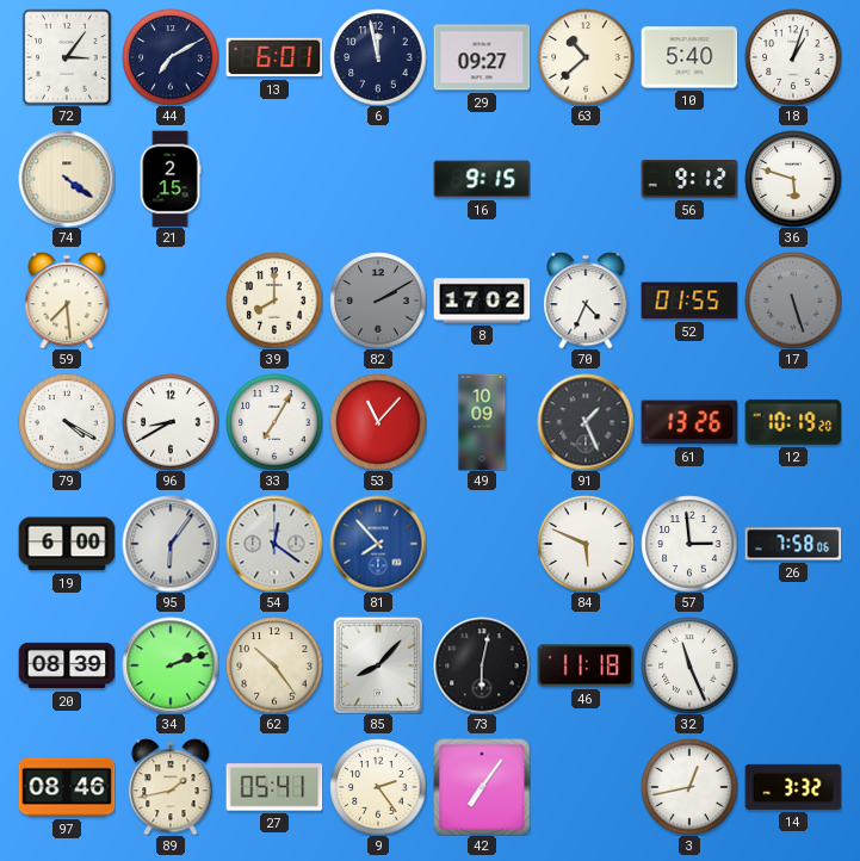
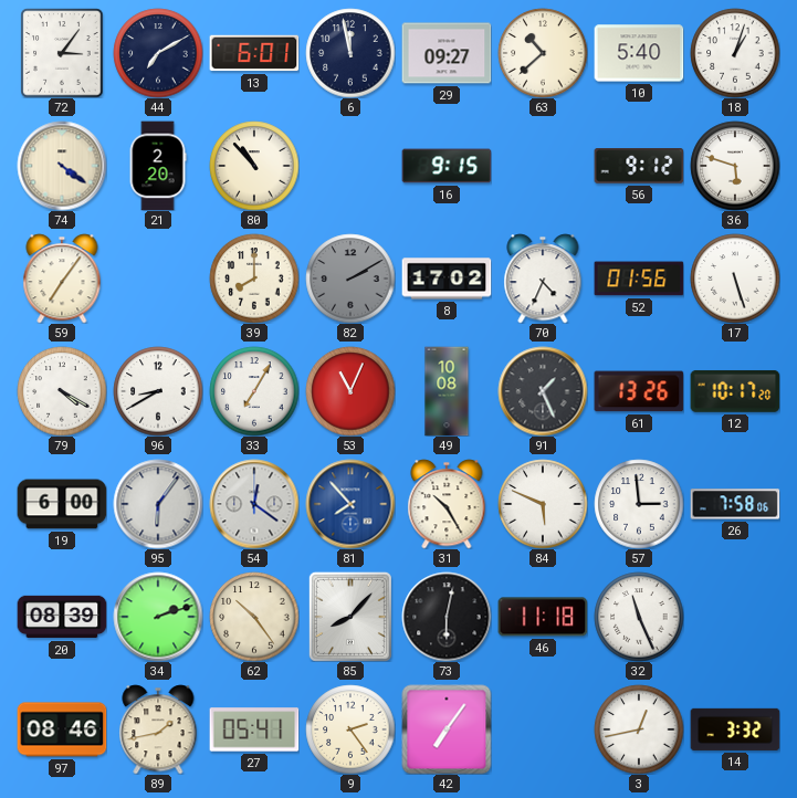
21: 2:15 -> 2:20 (158, 166)
80: none -> 10:53 (254, 166)
59: 7:29 -> 7:06 (62, 279)
52: 01:55 -> 01:56 (639, 279)
17 dial: grey -> white (735, 279)
53: 11:07 -> 11:04 (350, 391)
49: 10:09 -> 10:08 (447, 391)
12: 10:19 -> 10:17 (735, 391)
31: none -> 10:25 (447, 504)
